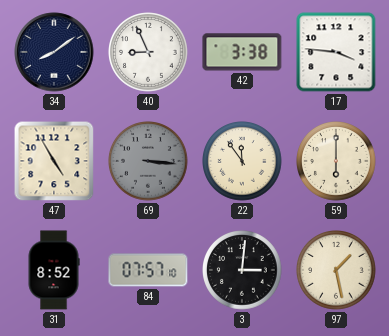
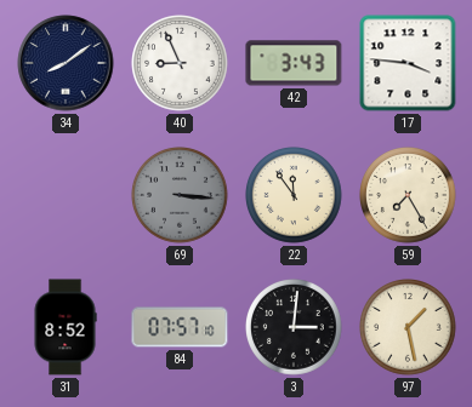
42: 3:38 -> 3:43 (294, 63)
47: 4:55 -> none (54, 161)
59: 6:00 -> 7:25 (409, 196)
